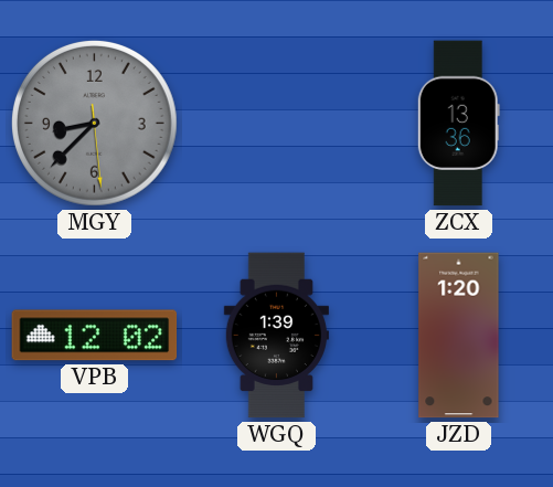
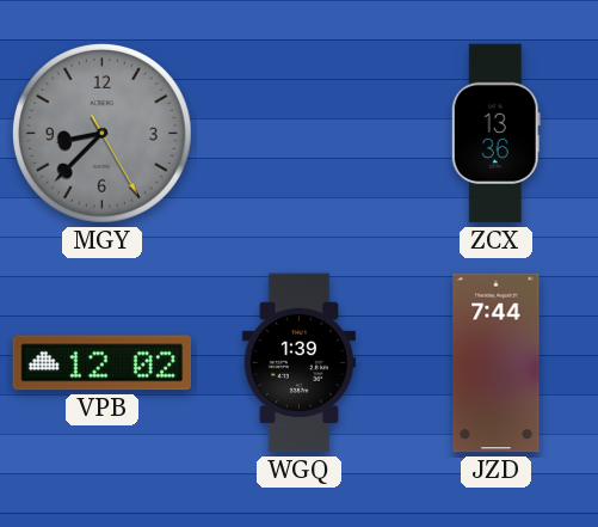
MGY: 8:37:29 -> 8:37:25 (101, 133)
JZD: 1:20 -> 7:44 (497, 363)
